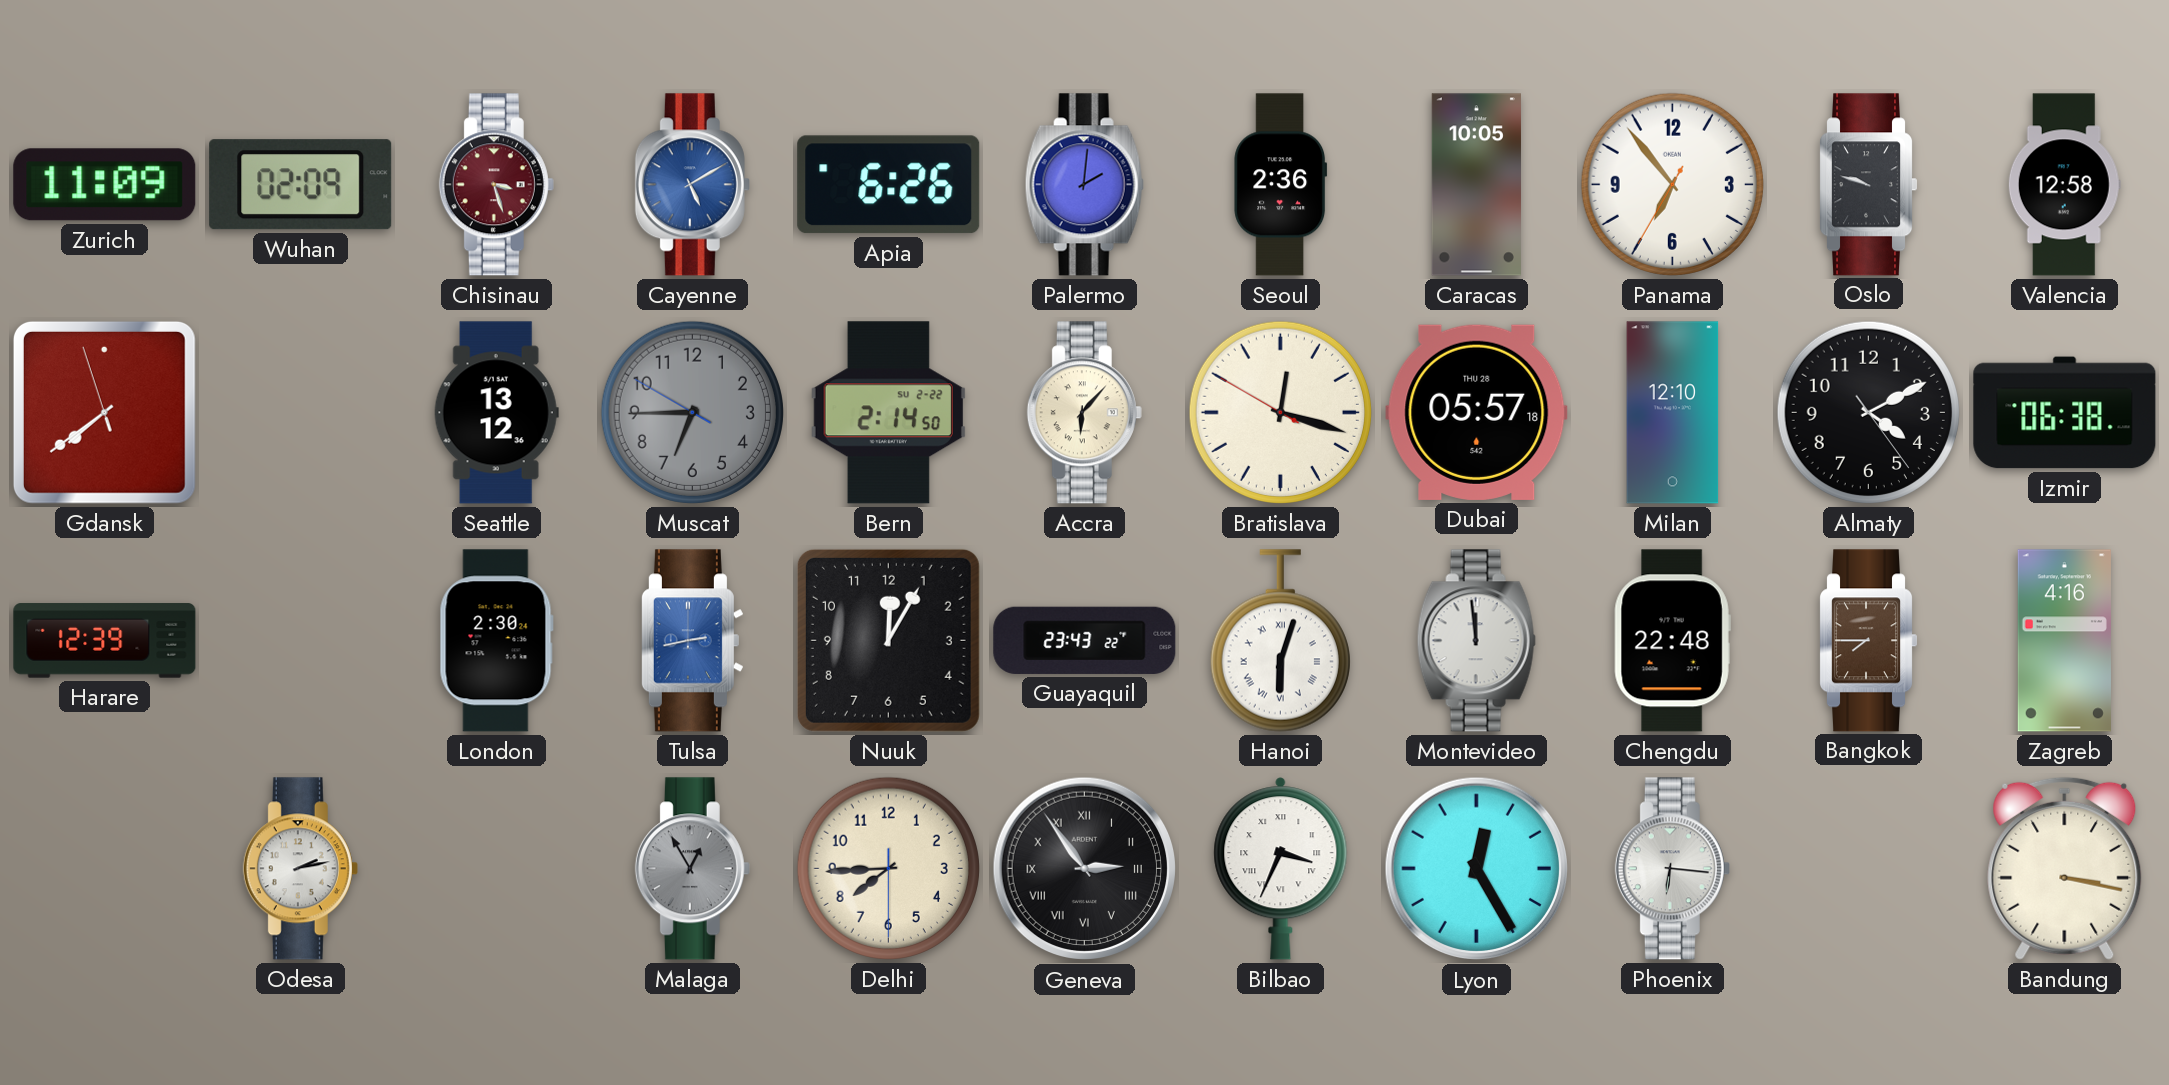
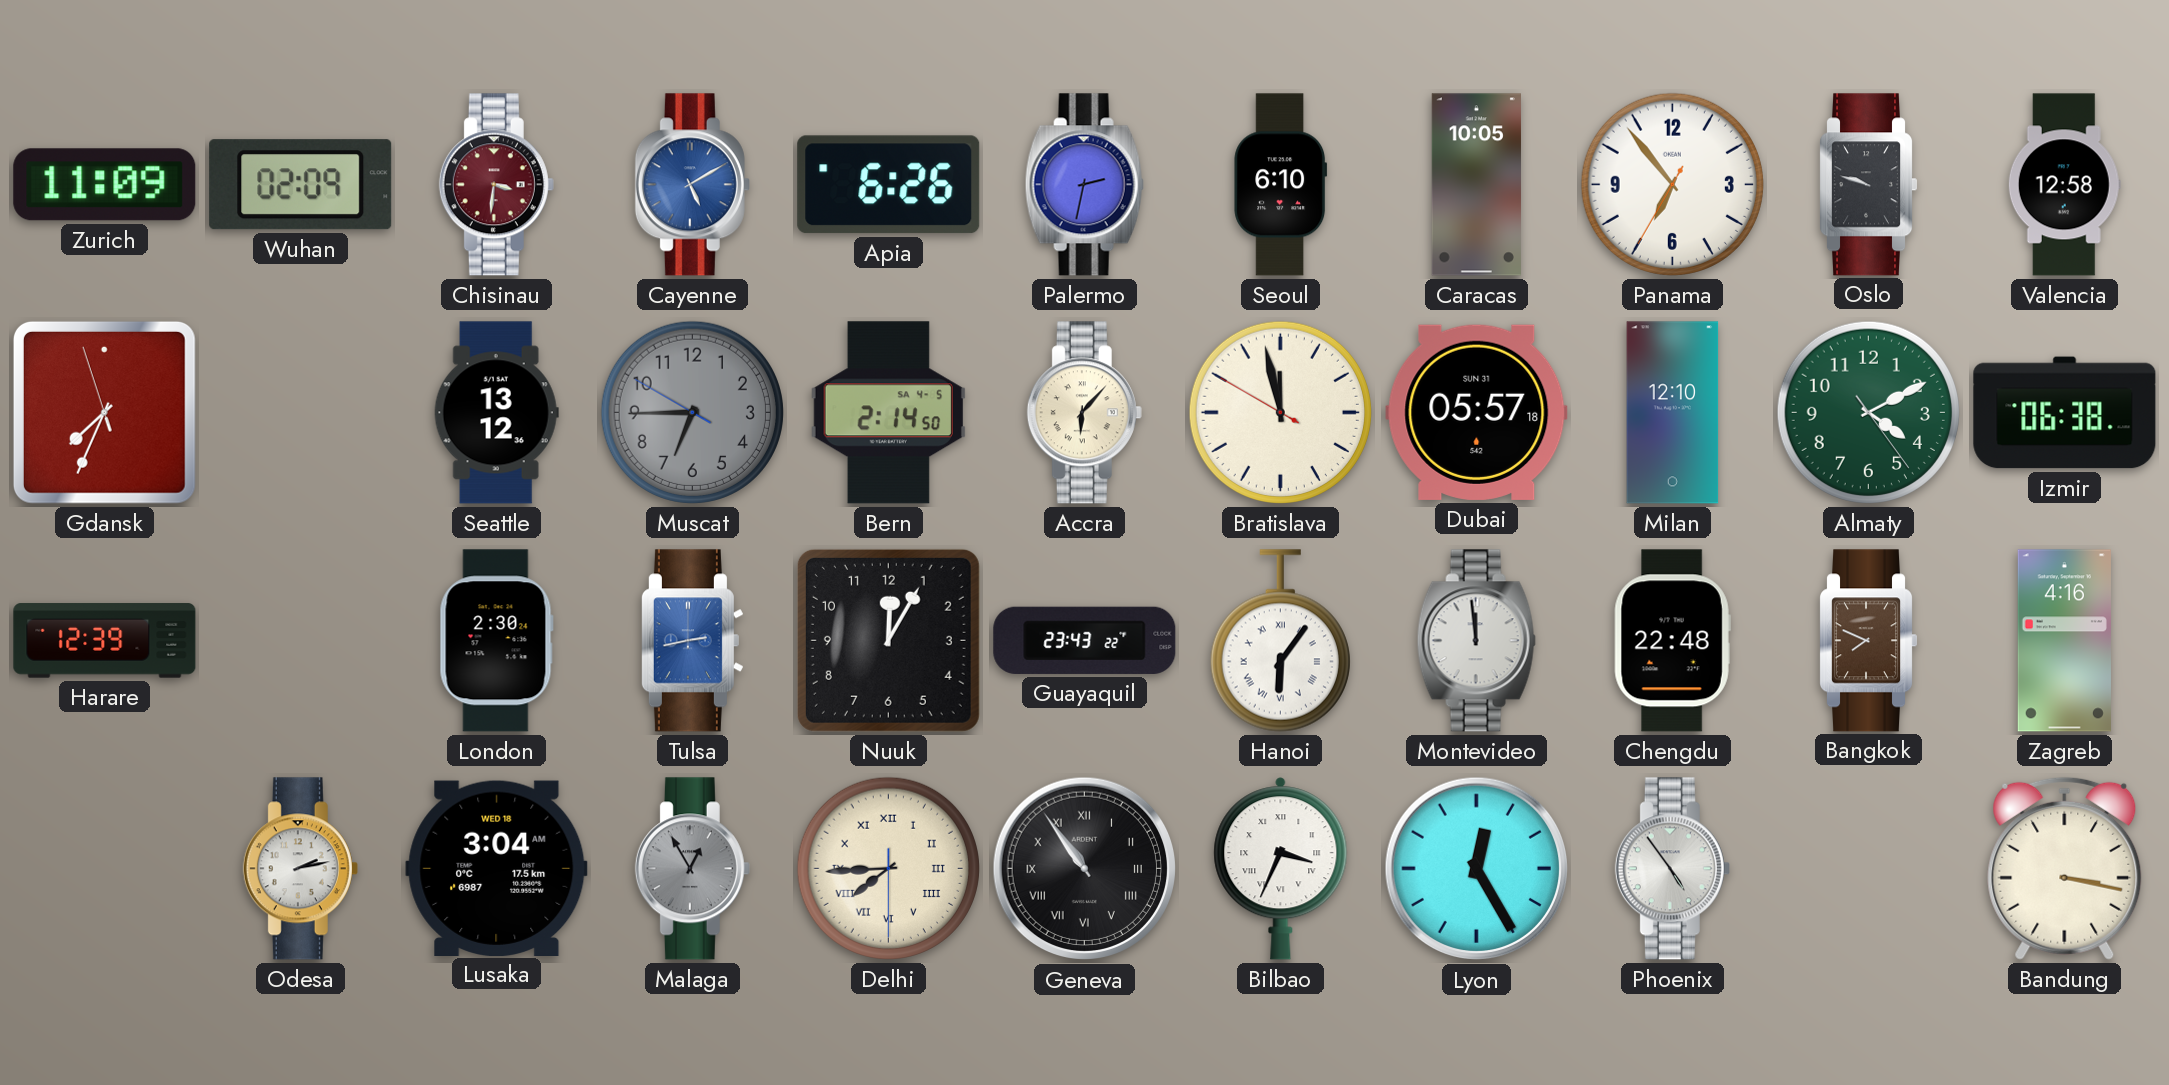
Chisinau: 3:27 -> 3:31 (496, 185)
Palermo: 2:01 -> 2:32 (1084, 185)
Seoul: 2:36 -> 6:10 (1281, 185)
Gdansk: 7:38 -> 7:33 (104, 412)
Bern date: SU 2-22 -> SA 4-5 (888, 413)
Bratislava: 12:17 -> 11:57 (1280, 412)
Dubai date: THU 28 -> SUN 31 (1477, 412)
Almaty dial: black -> green (1868, 412)
Hanoi: 6:03 -> 6:06 (1280, 641)
Bangkok: 7:45 -> 7:49 (1869, 641)
Lusaka: none -> 3:04 (497, 868)
Delhi numerals: Arabic -> Roman (888, 868)
Geneva: 2:54 -> 10:54 (1085, 869)
Phoenix: 6:16 -> 4:54 (1672, 869)
